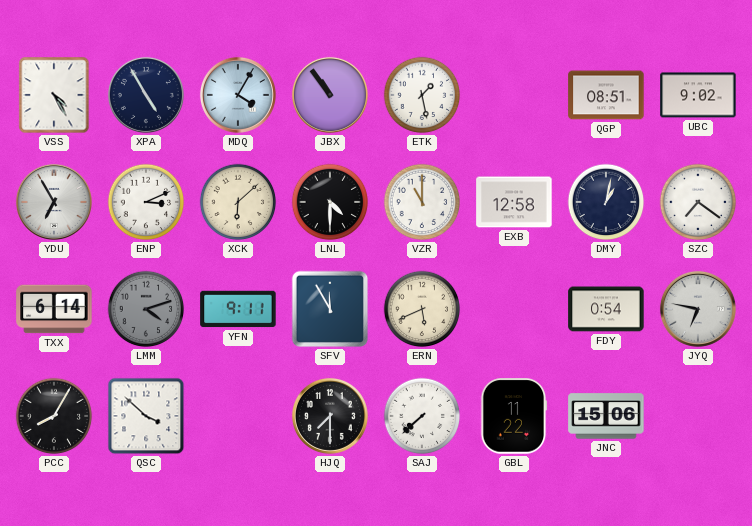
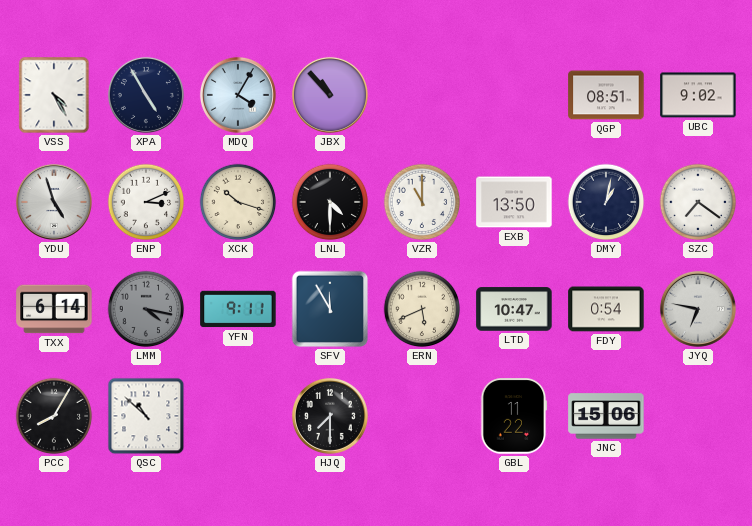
JBX: 10:54 -> 10:53 (330, 95)
ETK: 1:28 -> none (422, 95)
YDU: 6:55 -> 4:57 (54, 202)
XCK: 6:08 -> 10:18 (238, 202)
EXB: 12:58 -> 13:50 (514, 202)
LMM: 4:12 -> 4:17 (146, 309)
LTD: none -> 10:47 (514, 309)
QSC: 3:52 -> 10:52 (146, 416)
SAJ: 7:38 -> none (422, 416)
